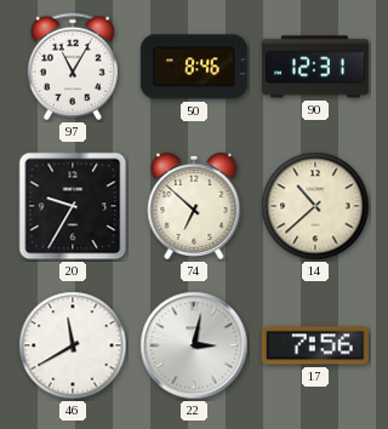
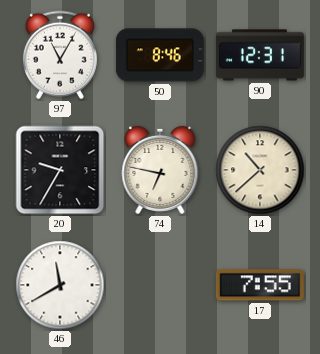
74: 6:52 -> 6:47 (160, 170)
22: 3:02 -> none (194, 345)
17: 7:56 -> 7:55 (260, 285)
